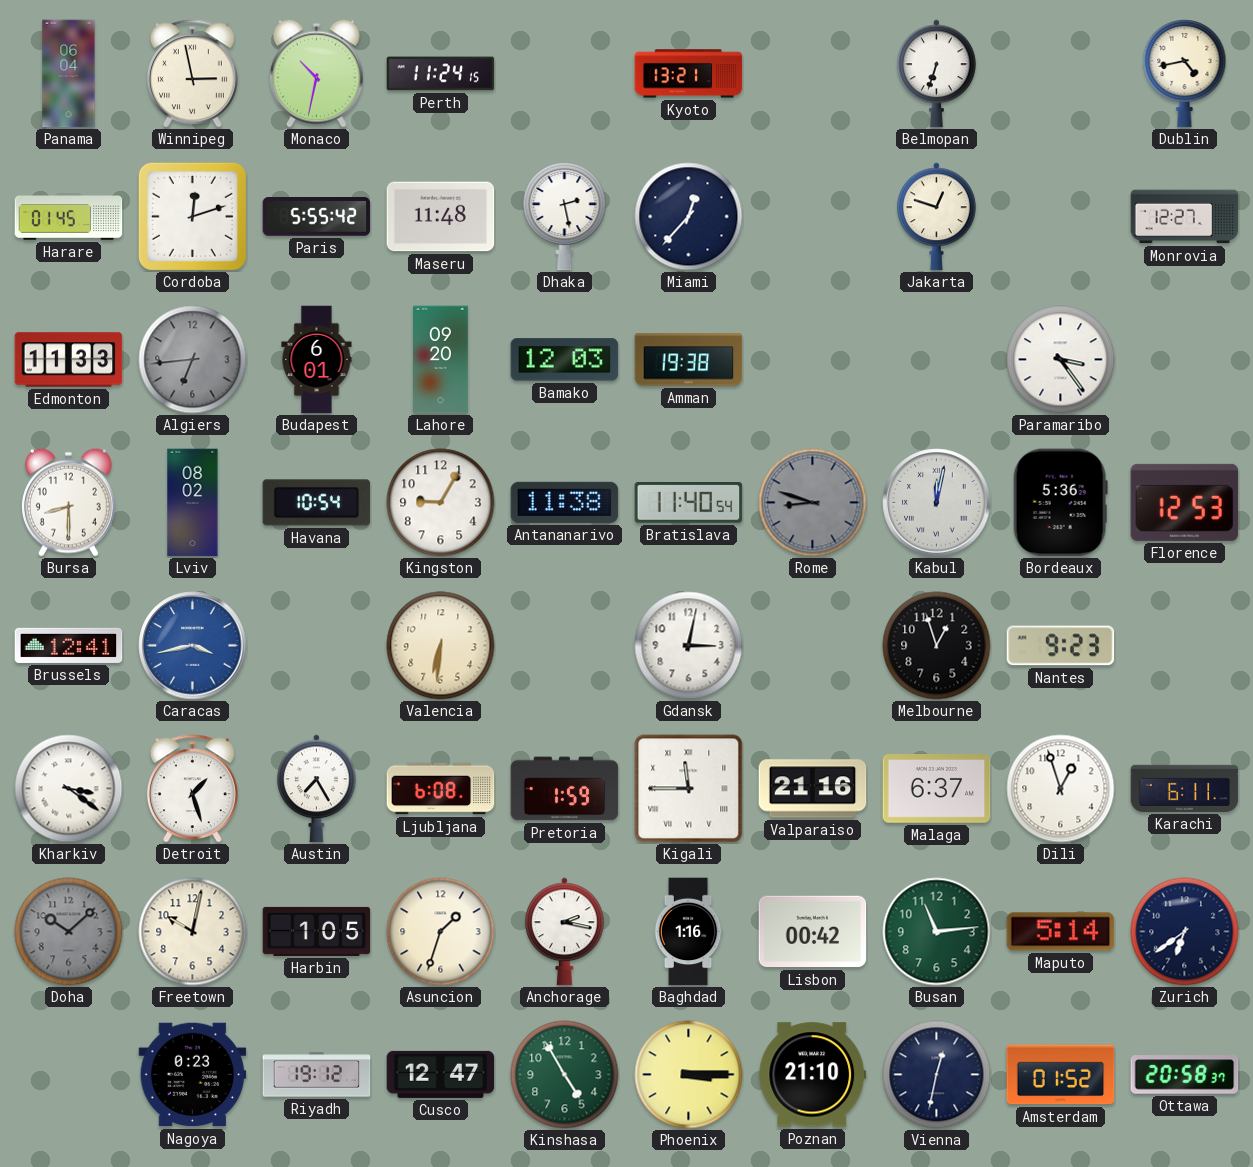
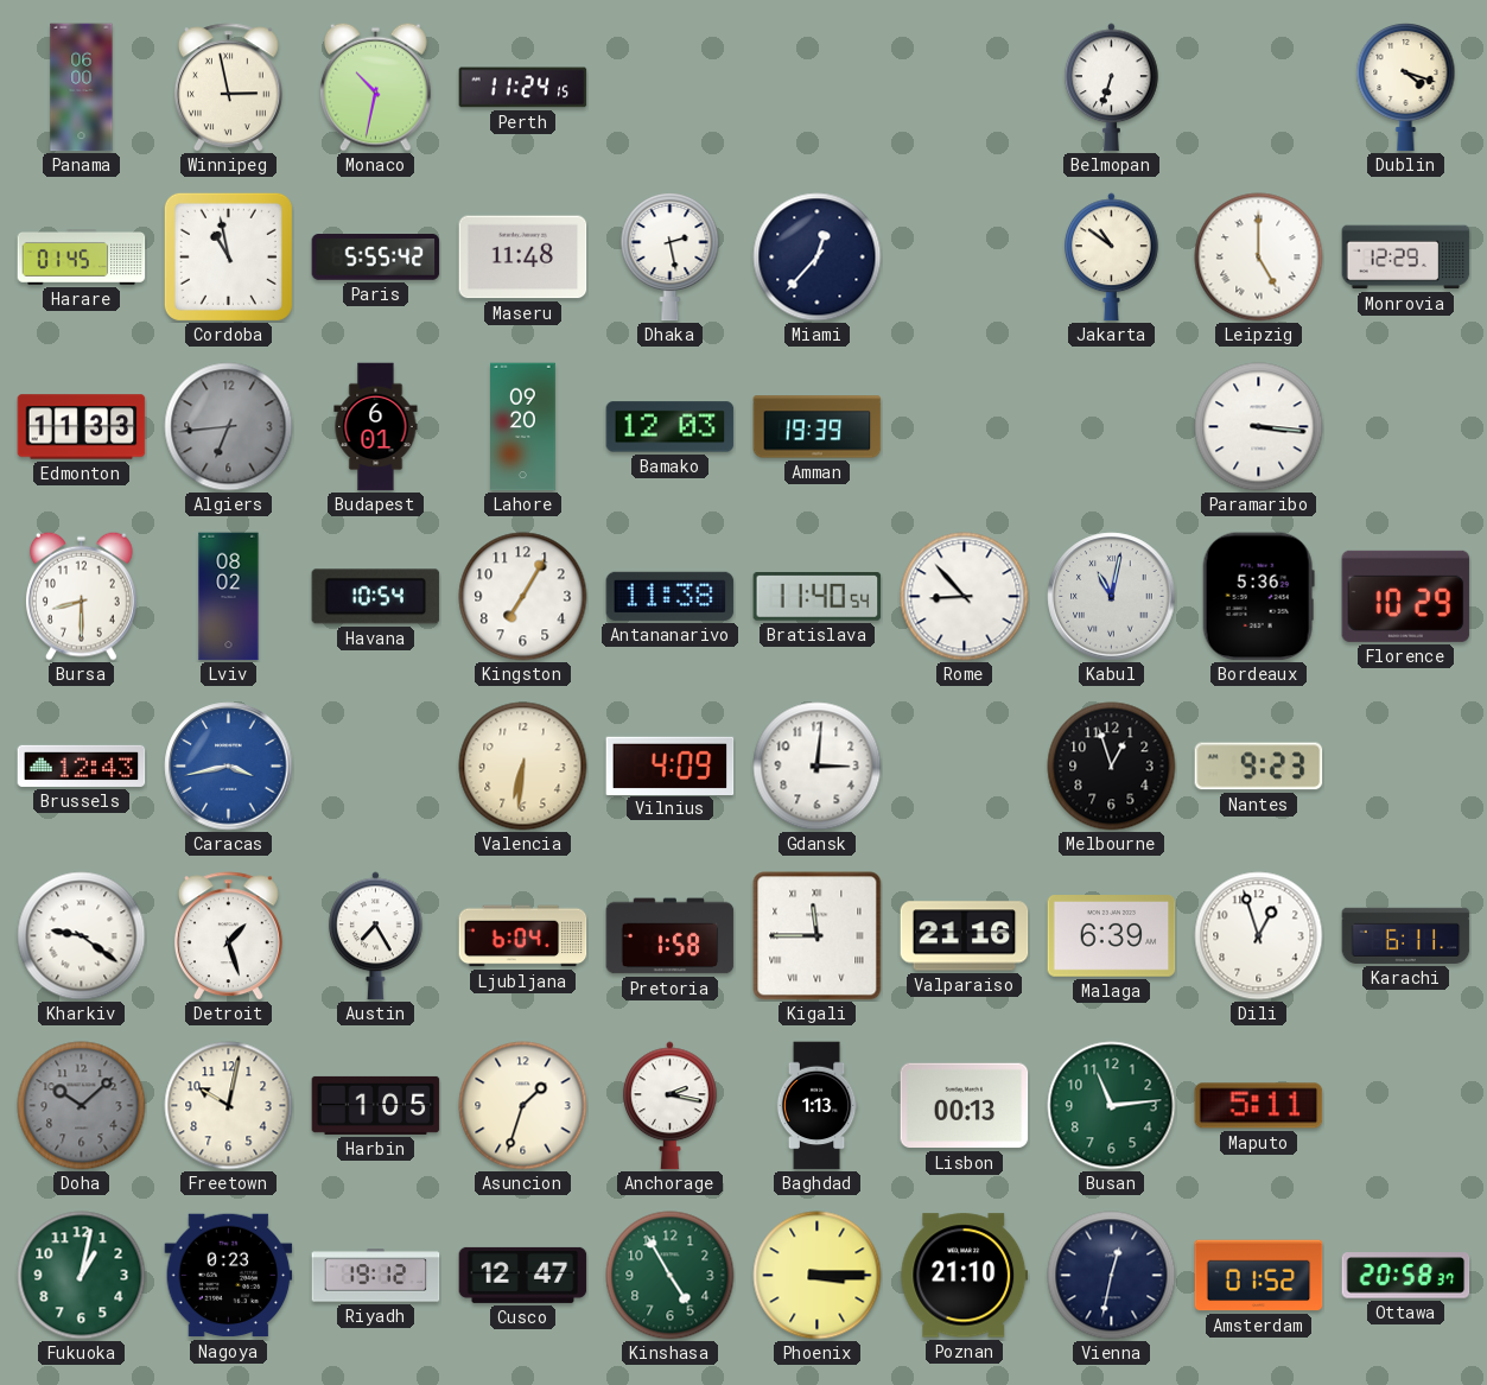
Panama: 06:04 -> 06:00 (82, 88)
Kyoto: 13:21 -> none (689, 74)
Dublin: 4:43 -> 4:18 (1406, 88)
Cordoba: 12:12 -> 10:58 (228, 256)
Jakarta: 12:48 -> 10:51 (1112, 258)
Leipzig: none -> 5:00 (1259, 258)
Monrovia: 12:27 -> 12:29 (1406, 258)
Amman: 19:38 -> 19:39 (818, 427)
Paramaribo: 3:24 -> 3:16 (1259, 427)
Kingston: 9:05 -> 7:05 (523, 597)
Rome: 8:48 -> 8:53 (965, 597)
Rome dial: grey -> white (965, 597)
Kabul: 12:02 -> 11:02 (1112, 597)
Florence: 12:53 -> 10:29 (1406, 596)
Brussels: 12:41 -> 12:43 (82, 765)
Vilnius: none -> 4:09 (671, 765)
Gdansk: 3:02 -> 3:01 (818, 767)
Kharkiv: 3:21 -> 9:21 (82, 936)
Ljubljana: 6:08 -> 6:04 (523, 936)
Pretoria: 1:59 -> 1:58 (671, 936)
Malaga: 6:37 -> 6:39 (1112, 936)
Baghdad: 1:16 -> 1:13 (816, 1106)
Lisbon: 00:42 -> 00:13 (965, 1106)
Maputo: 5:14 -> 5:11 (1259, 1106)
Zurich: 6:39 -> none (1185, 932)
Fukuoka: none -> 1:02 (82, 1276)
